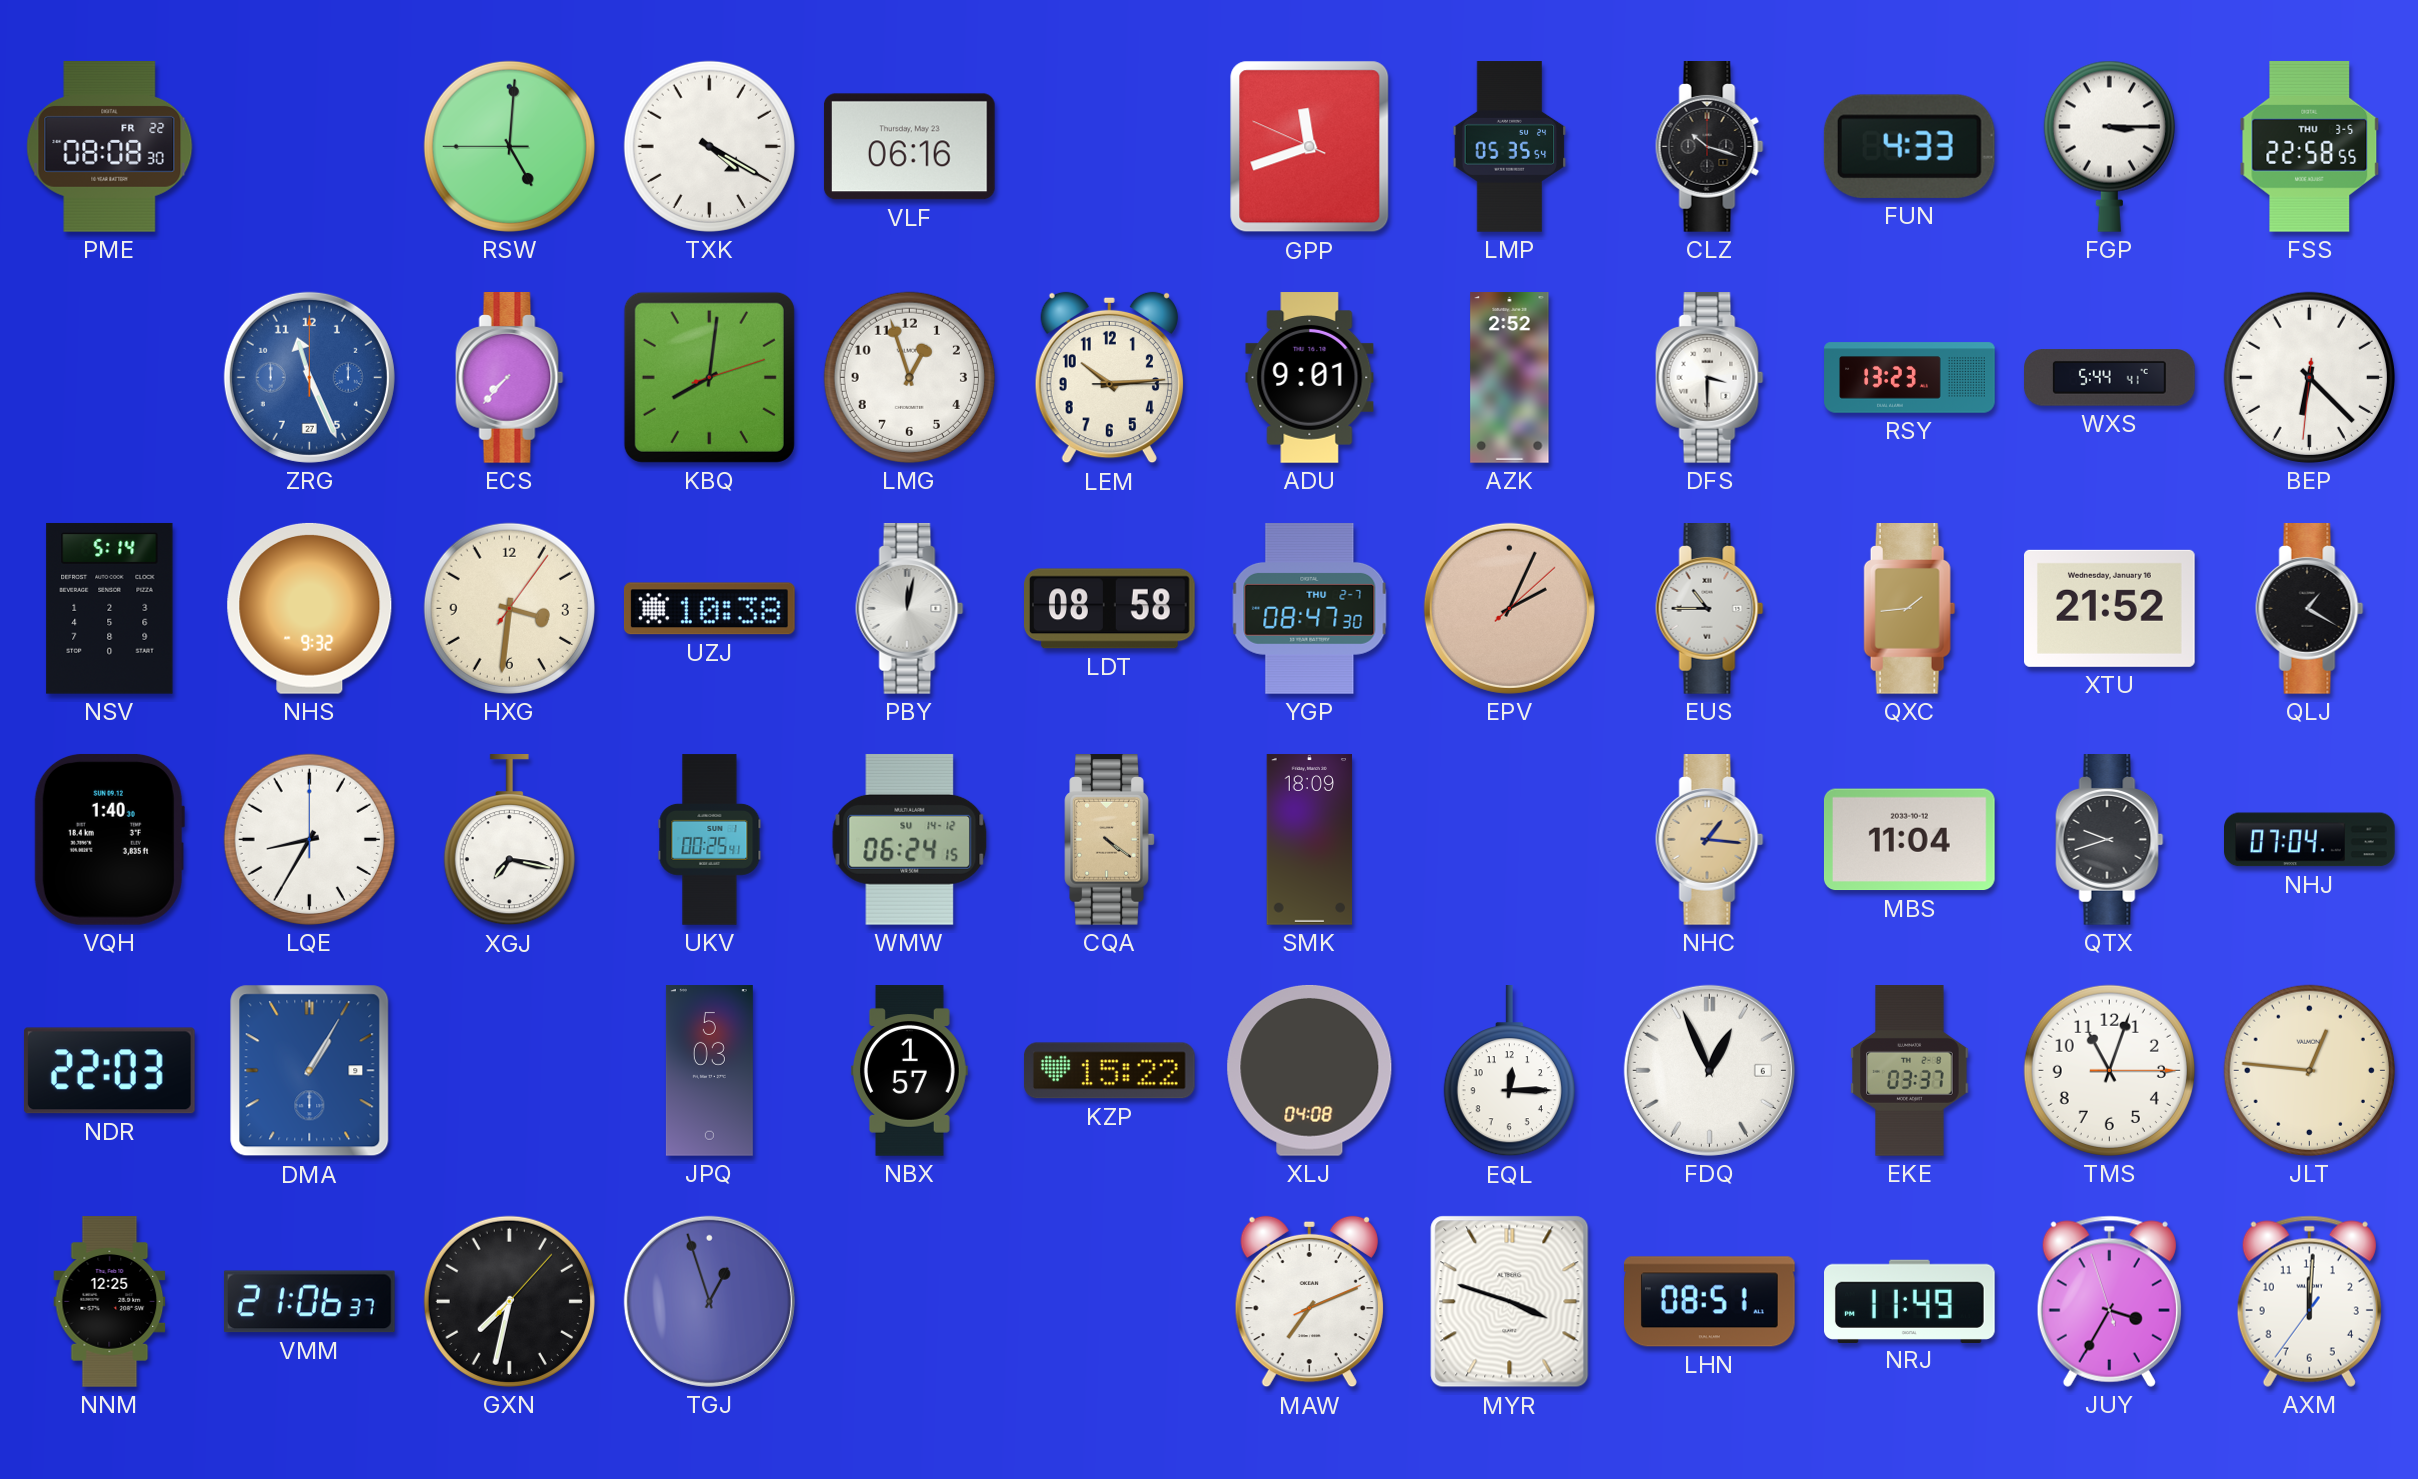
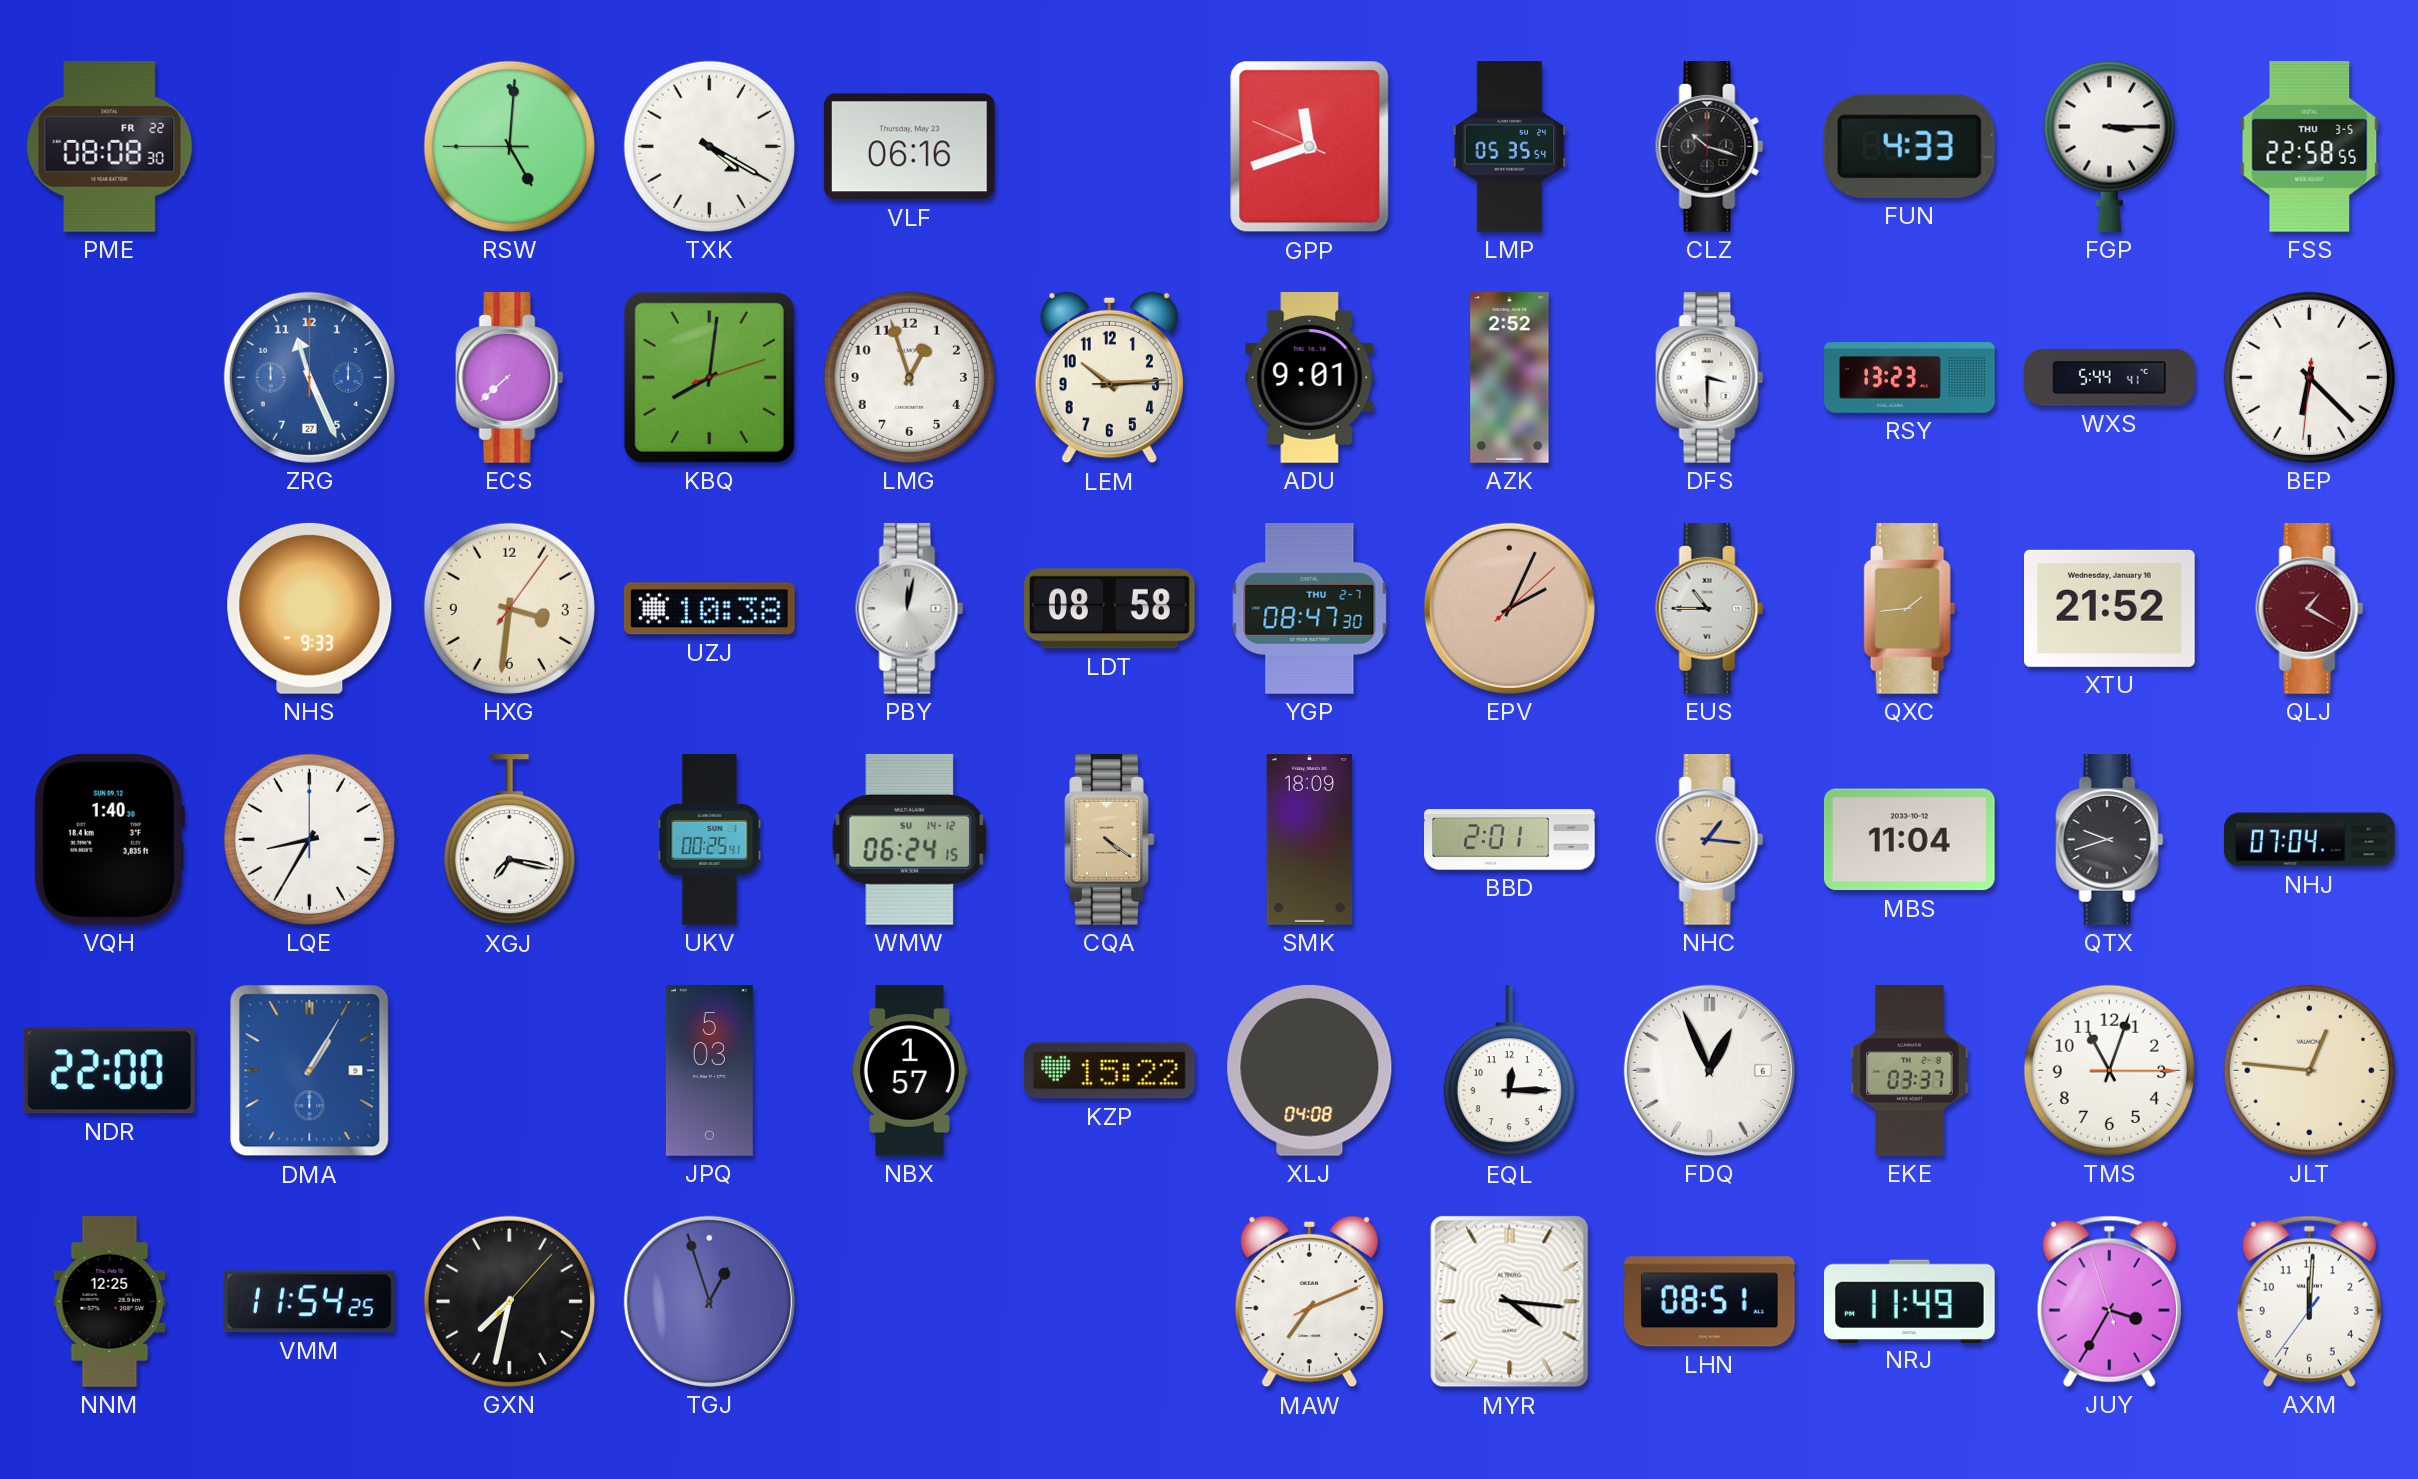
ECS: 7:37 -> 7:38 (510, 378)
NSV: 5:14 -> none (110, 608)
NHS: 9:32 -> 9:33 (310, 608)
QLJ dial: black -> burgundy (2310, 609)
BBD: none -> 2:01 (1510, 840)
NDR: 22:03 -> 22:00 (109, 1071)
VMM: 21:06 -> 11:54 (309, 1302)
MYR: 3:48 -> 4:16 (1510, 1302)
